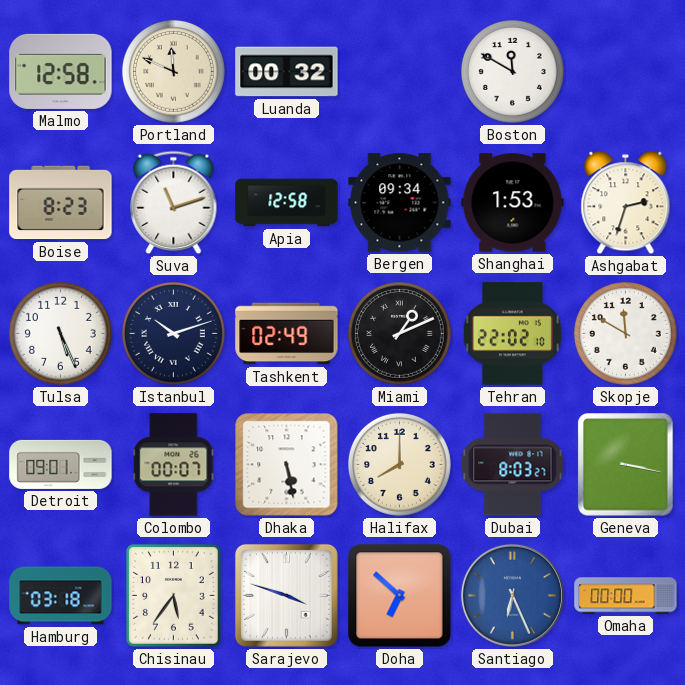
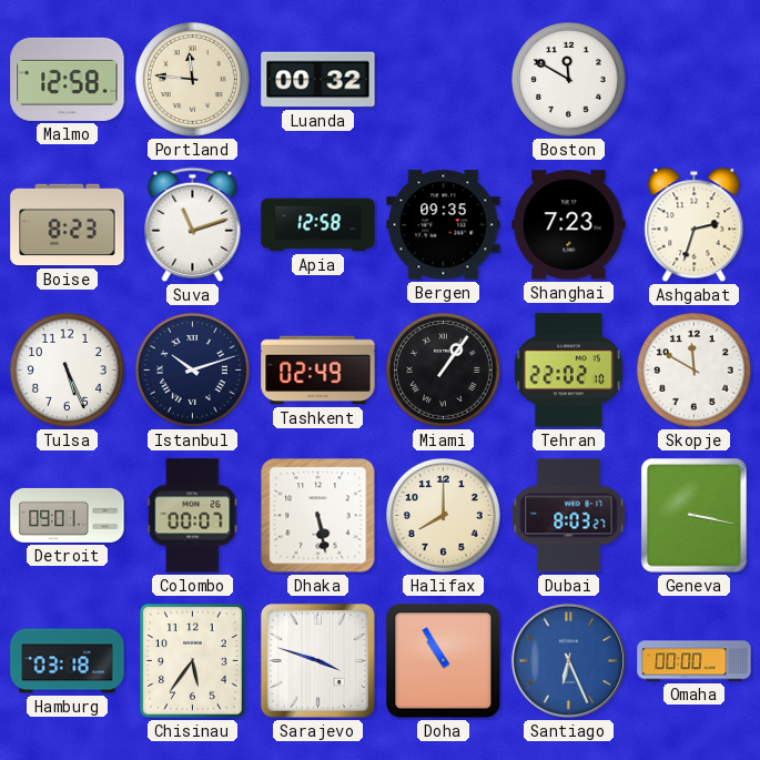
Portland: 11:49 -> 11:46 (192, 79)
Bergen: 09:34 -> 09:35 (444, 225)
Shanghai: 1:53 -> 7:23 (569, 225)
Miami: 1:11 -> 1:06 (443, 369)
Doha: 6:52 -> 10:55 (444, 661)
